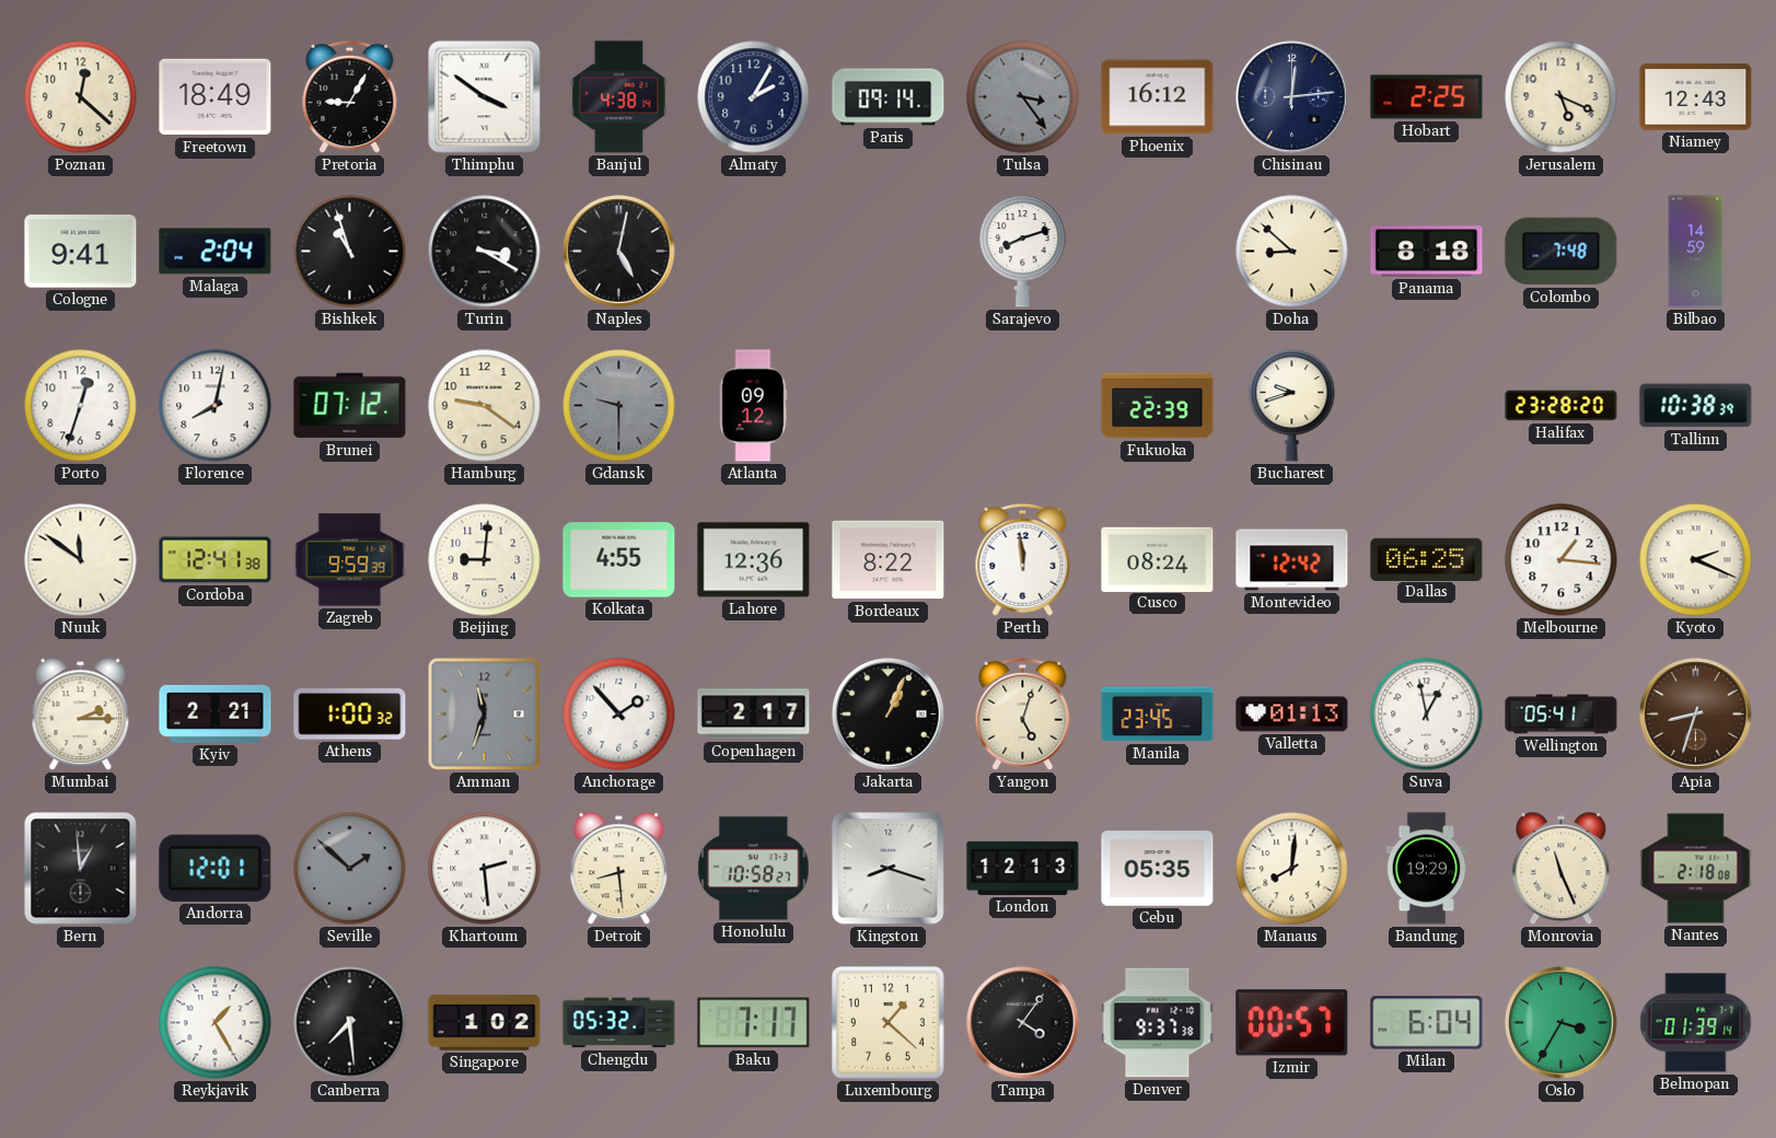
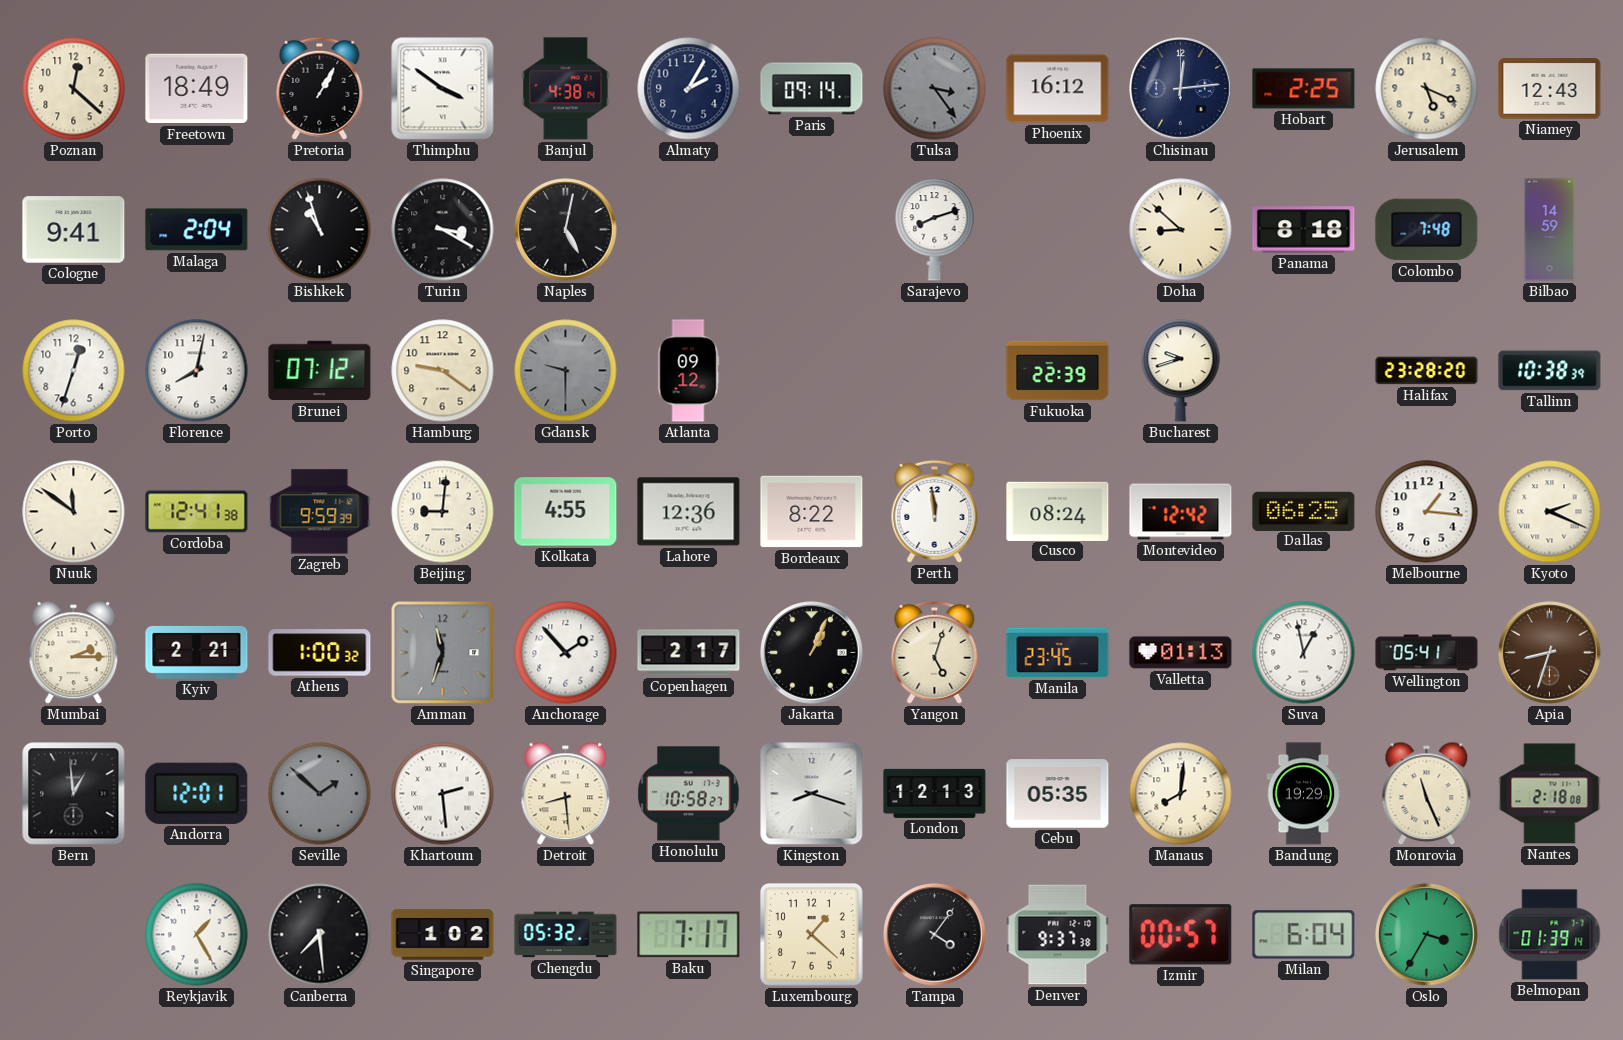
Pretoria: 9:05 -> 1:05 (320, 88)
